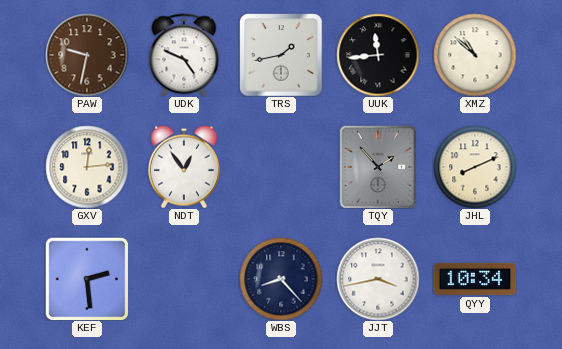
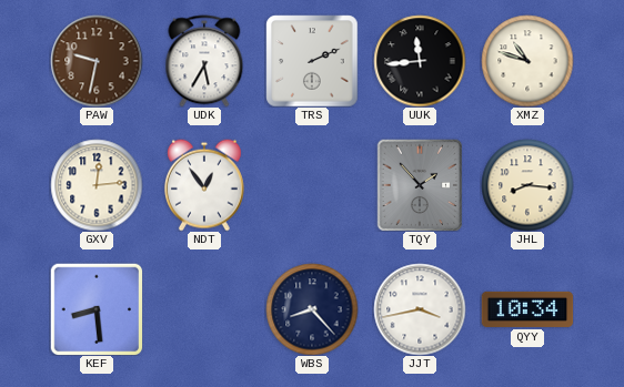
UDK: 4:49 -> 5:35 (204, 61)
TRS: 1:43 -> 2:11 (312, 61)
XMZ: 10:52 -> 10:48 (527, 61)
JHL: 8:11 -> 8:16 (527, 185)
KEF: 2:29 -> 8:29 (97, 309)
